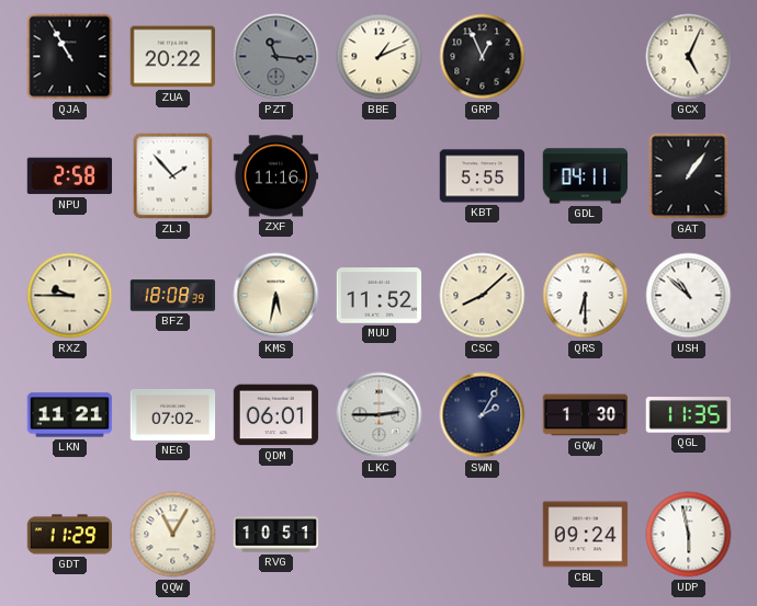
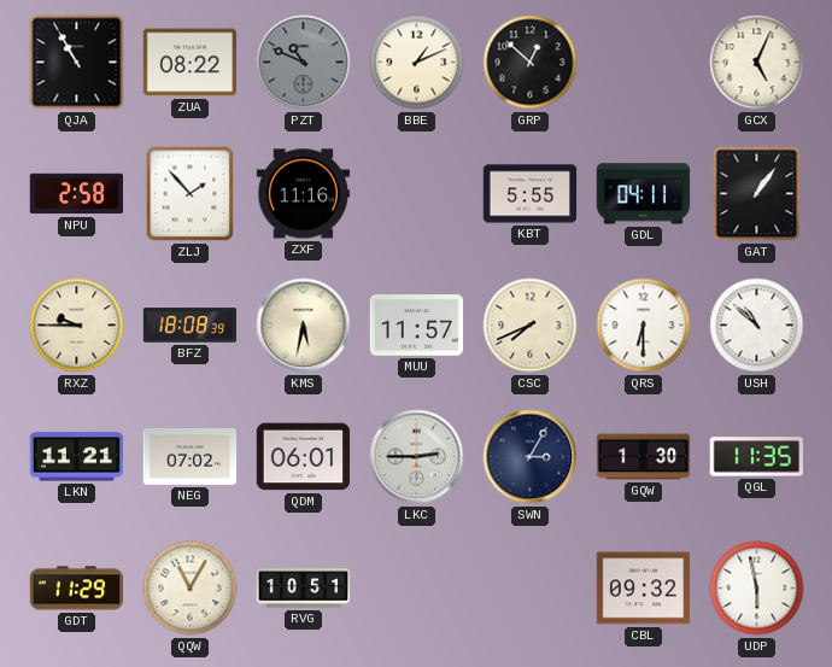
ZUA: 20:22 -> 08:22 (191, 63)
PZT: 11:16 -> 10:49 (304, 63)
GRP: 12:56 -> 12:52 (531, 63)
MUU: 11:52 -> 11:57 (417, 326)
CSC: 8:08 -> 7:41 (531, 326)
SWN: 2:05 -> 3:05 (531, 457)
CBL: 09:24 -> 09:32 (644, 589)
